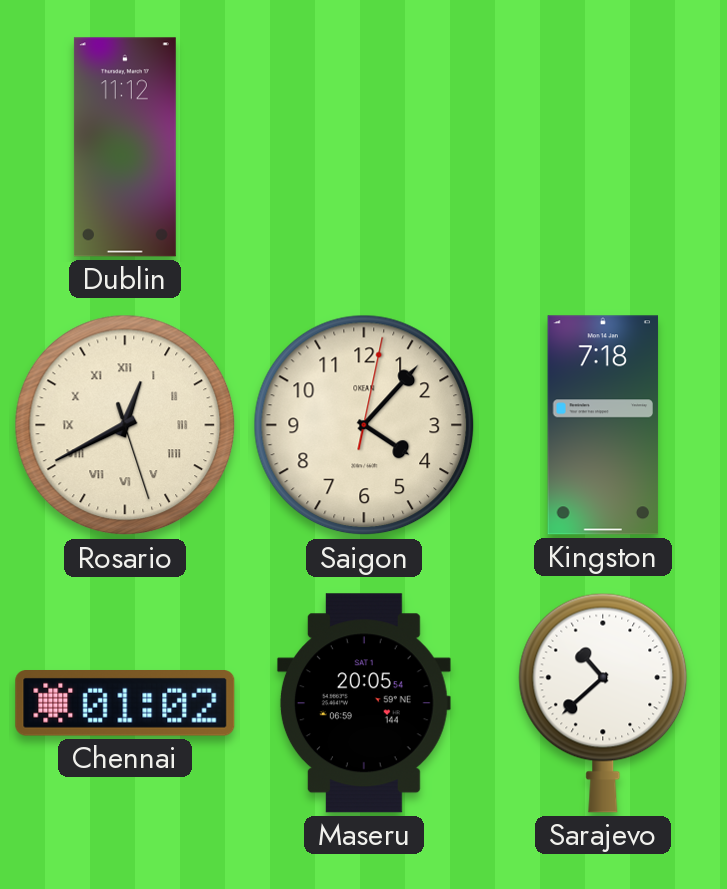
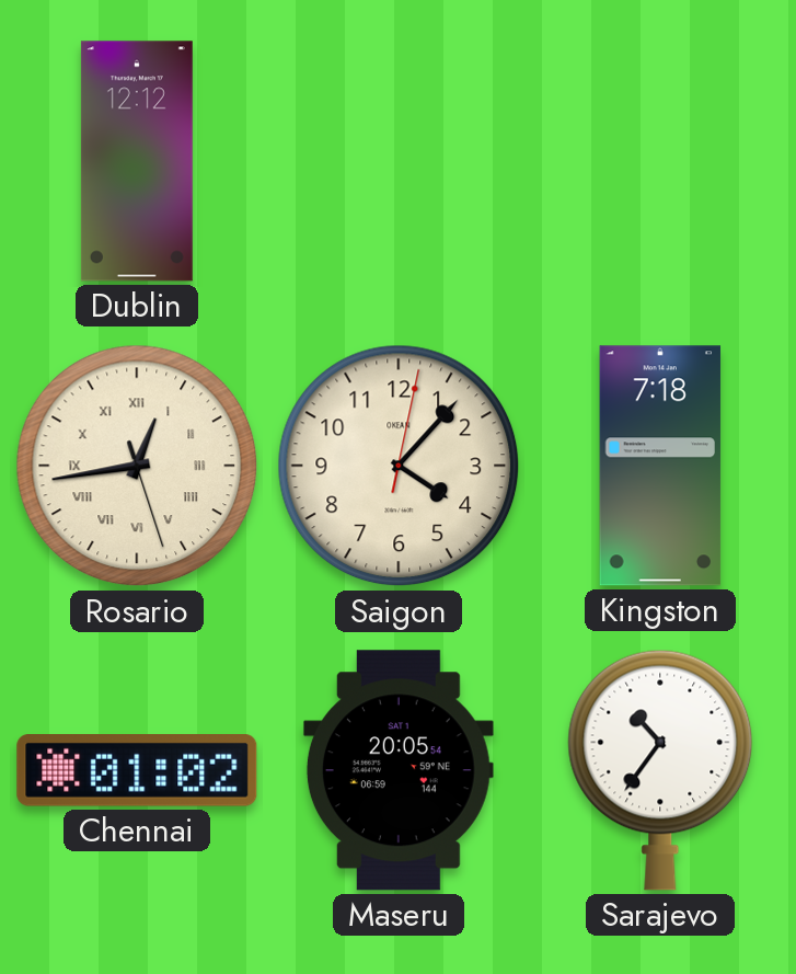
Dublin: 11:12 -> 12:12 (137, 161)
Rosario: 12:40 -> 12:43 (137, 466)
Sarajevo: 10:38 -> 10:36 (660, 770)
